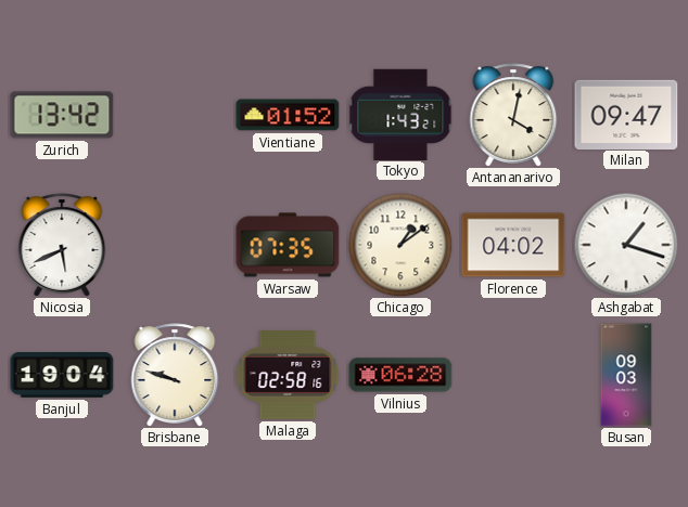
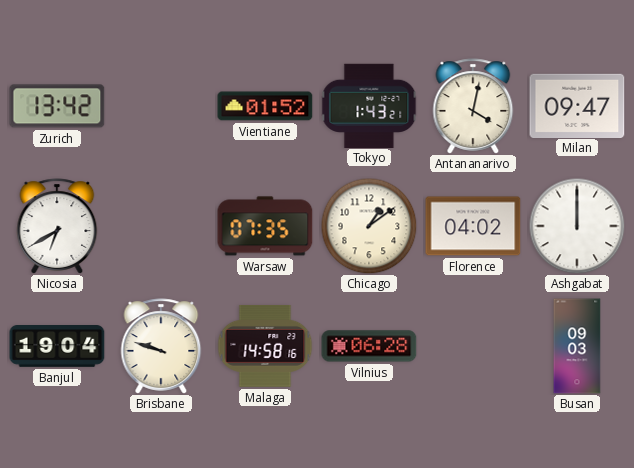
Nicosia: 5:41 -> 6:40 (57, 226)
Ashgabat: 1:18 -> 12:00 (577, 226)
Malaga: 02:58 -> 14:58 (265, 346)
